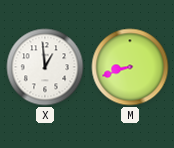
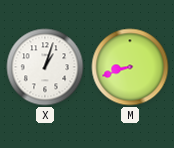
X: 12:59 -> 1:03 (45, 67)
